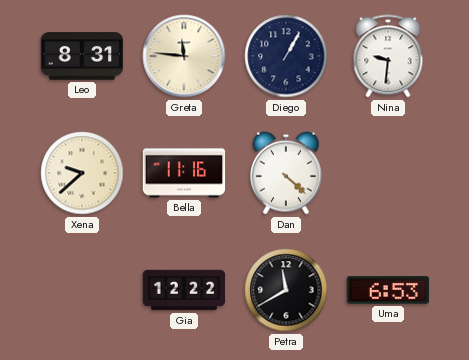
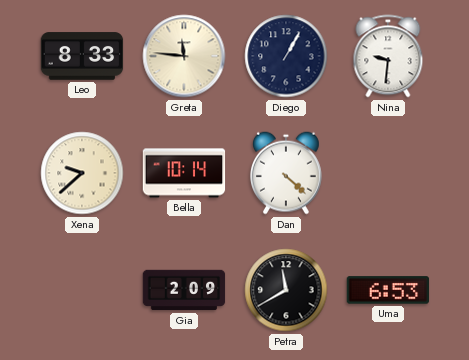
Leo: 8:31 -> 8:33 (82, 56)
Bella: 11:16 -> 10:14 (184, 173)
Gia: 12:22 -> 2:09 (184, 290)
